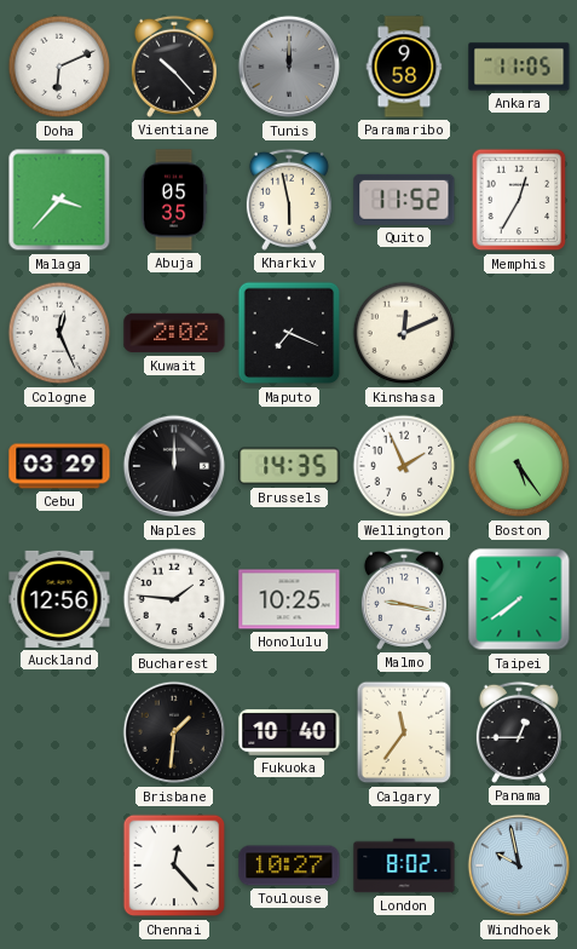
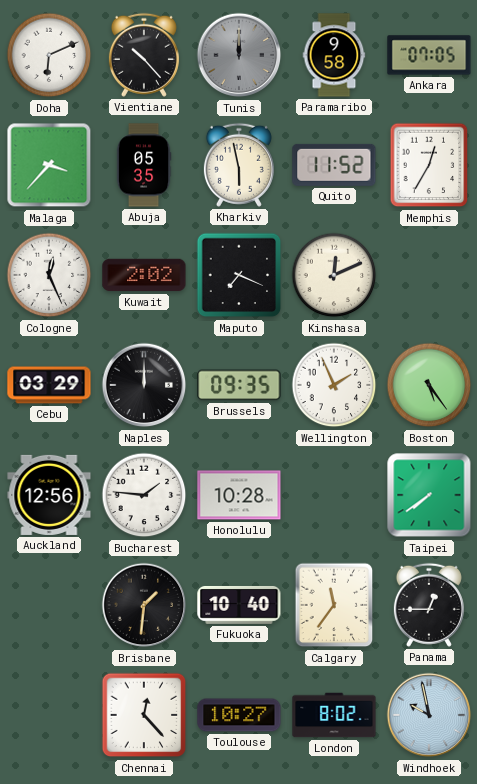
Ankara: 11:05 -> 07:05 (429, 55)
Brussels: 14:35 -> 09:35 (239, 385)
Honolulu: 10:25 -> 10:28 (239, 495)
Malmo: 9:17 -> none (404, 599)
